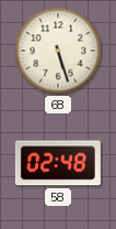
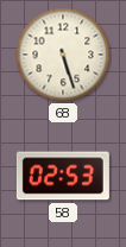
58: 02:48 -> 02:53 (63, 176)
